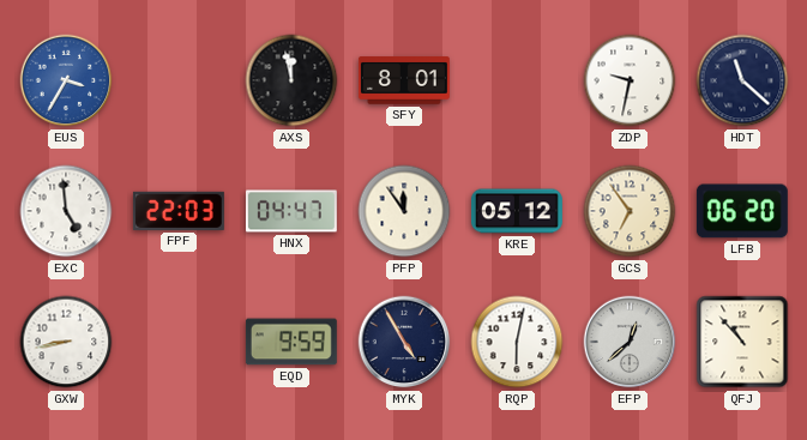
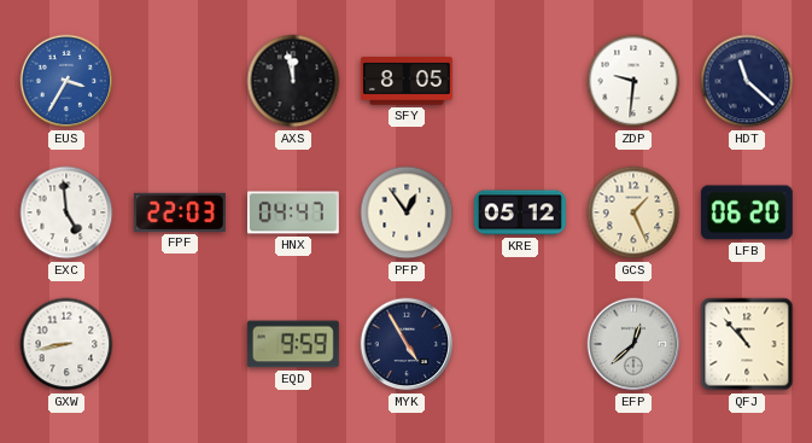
SFY: 8:01 -> 8:05 (407, 81)
ZDP: 9:32 -> 9:31 (633, 81)
PFP: 11:54 -> 12:54 (407, 212)
GCS: 6:54 -> 1:26 (633, 212)
RQP: 6:02 -> none (517, 342)
